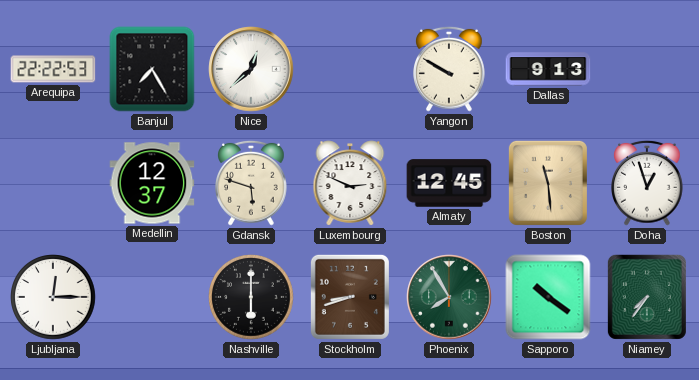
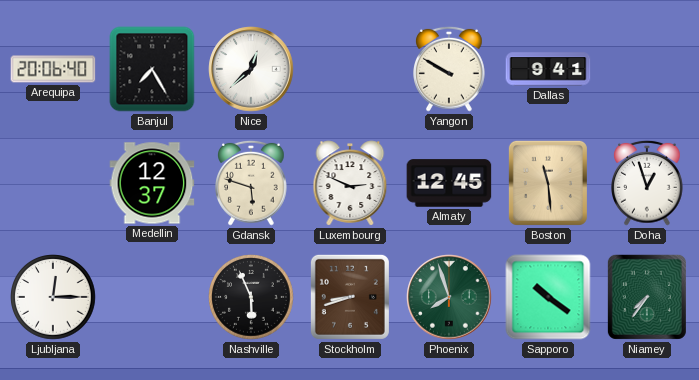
Arequipa: 22:22 -> 20:06 (53, 69)
Dallas: 9:13 -> 9:41 (548, 69)
Nashville: 6:00 -> 5:56 (251, 297)
Phoenix: 7:55 -> 7:57 (449, 297)
